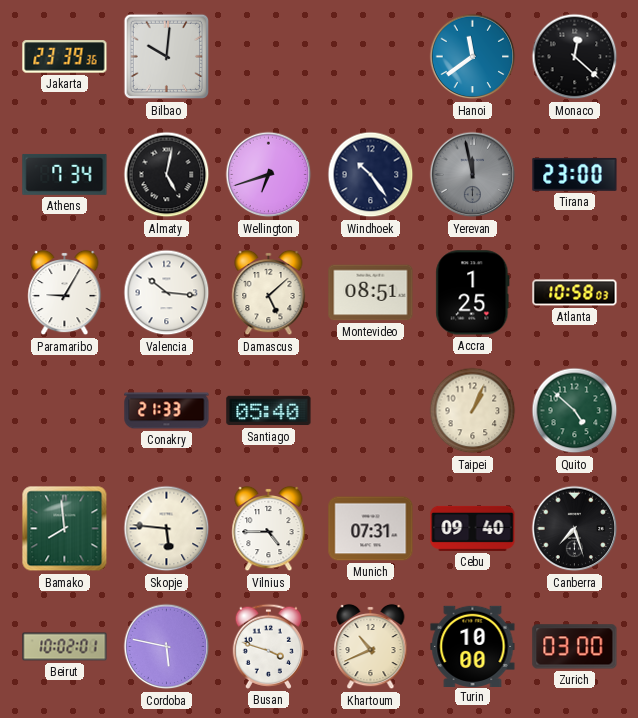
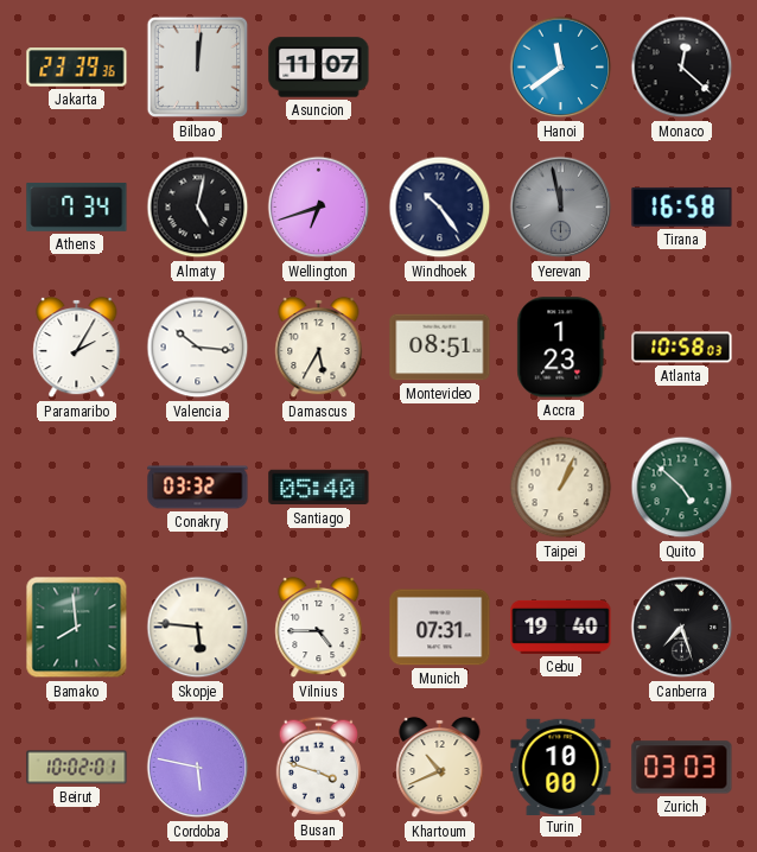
Bilbao: 10:01 -> 12:01 (198, 68)
Asuncion: none -> 11:07 (319, 68)
Tirana: 23:00 -> 16:58 (682, 206)
Paramaribo: 9:05 -> 2:05 (77, 348)
Damascus: 5:08 -> 5:35 (319, 348)
Accra: 1:25 -> 1:23 (561, 348)
Conakry: 21:33 -> 03:32 (198, 488)
Cebu: 09:40 -> 19:40 (561, 627)
Zurich: 03:00 -> 03:03 (682, 768)
